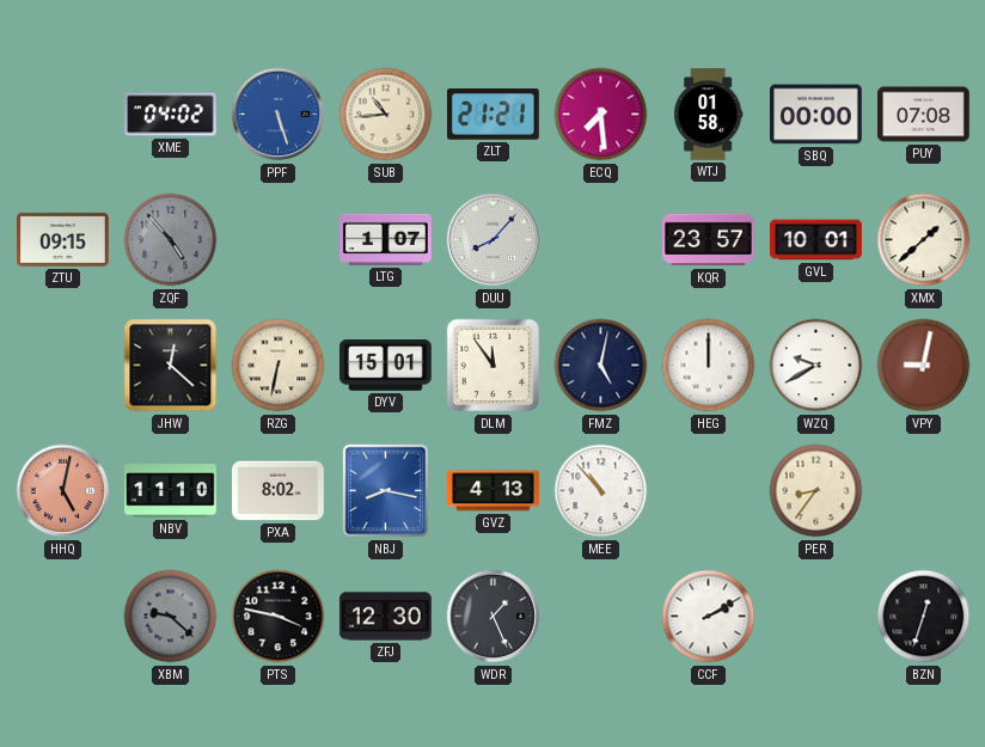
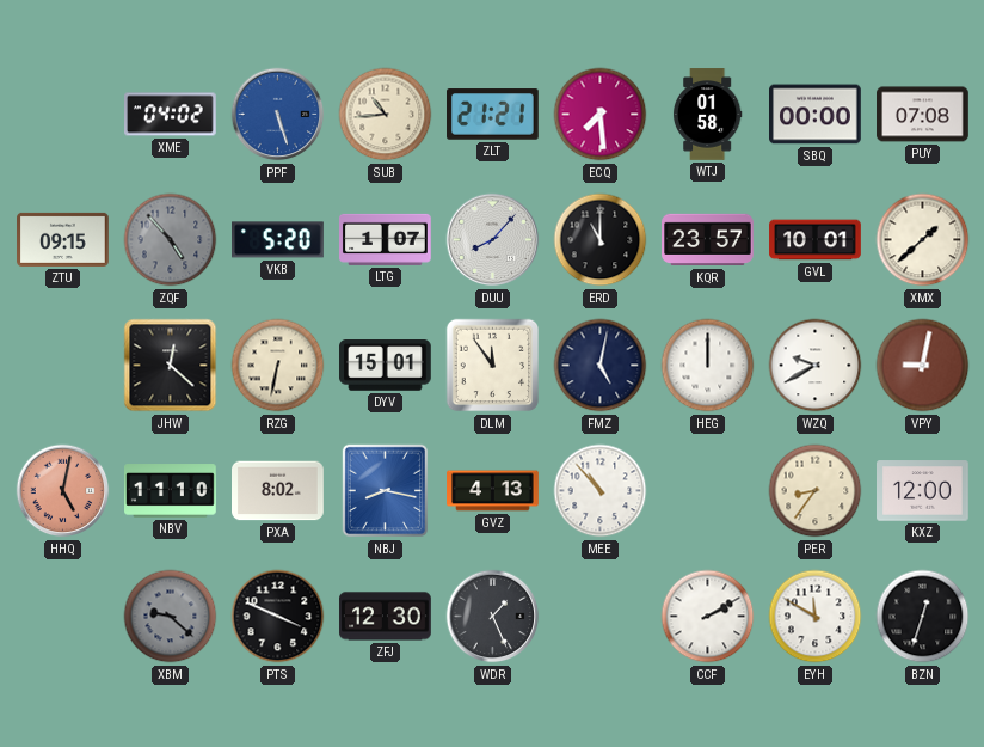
VKB: none -> 5:20 (278, 240)
ERD: none -> 11:00 (601, 240)
KXZ: none -> 12:00 (923, 491)
PTS: 3:47 -> 3:49 (278, 617)
EYH: none -> 11:50 (816, 617)
